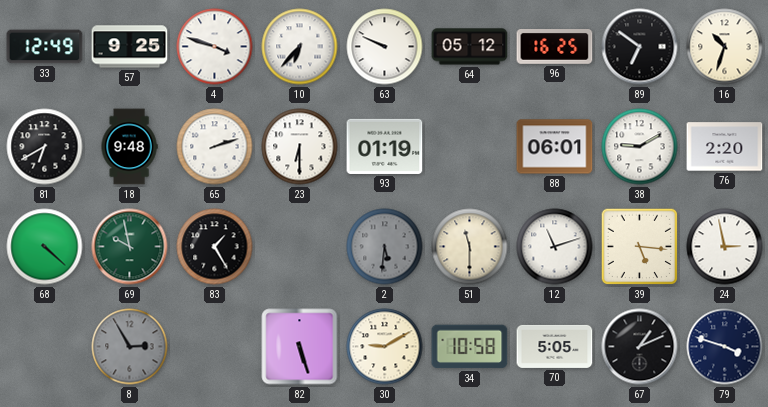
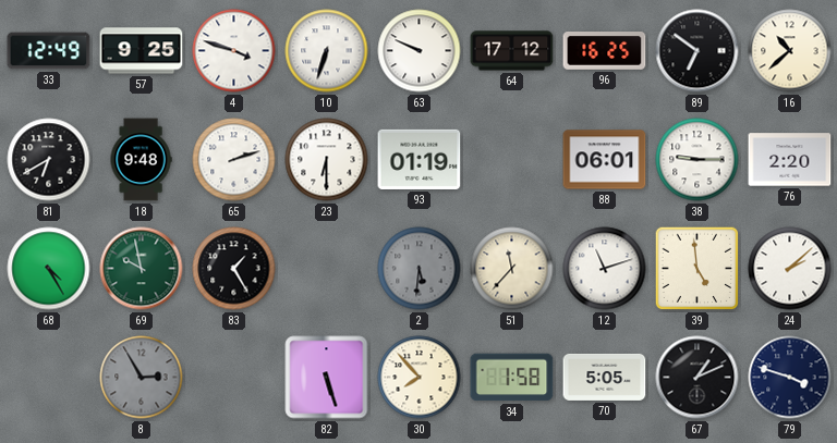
10: 6:37 -> 6:33 (327, 51)
64: 05:12 -> 17:12 (512, 51)
16: 10:33 -> 10:38 (790, 51)
38: 9:10 -> 9:15 (697, 160)
68: 4:22 -> 4:25 (49, 269)
51: 11:30 -> 11:37 (512, 269)
39: 5:16 -> 4:59 (697, 269)
24: 2:58 -> 2:08 (790, 269)
30: 9:10 -> 7:53 (420, 378)
34: 10:58 -> 1:58 (512, 378)
